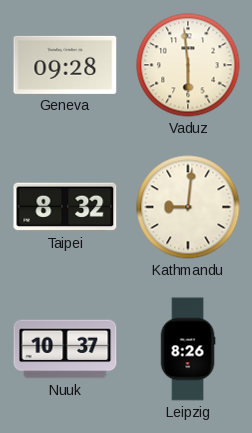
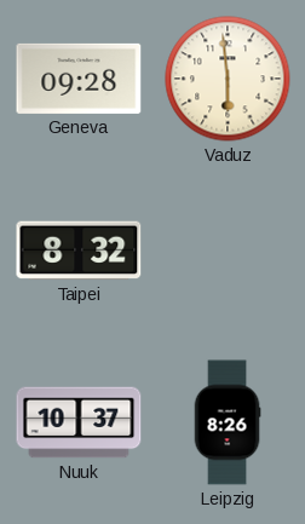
Kathmandu: 9:01 -> none (188, 207)
